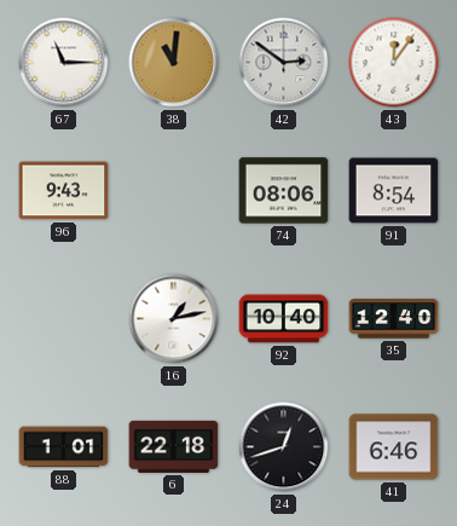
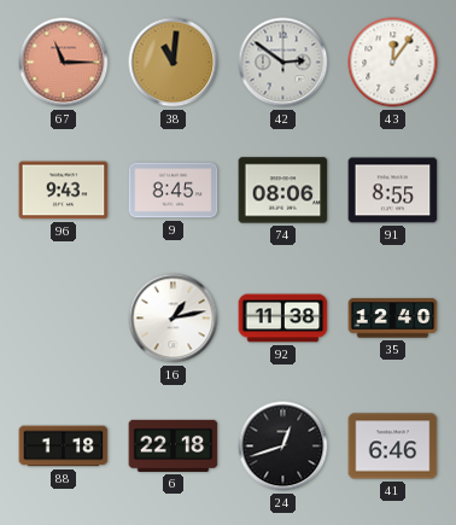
67 dial: white -> salmon (64, 63)
9: none -> 8:45 (174, 191)
91: 8:54 -> 8:55 (393, 191)
92: 10:40 -> 11:38 (283, 319)
88: 1:01 -> 1:18 (64, 447)
